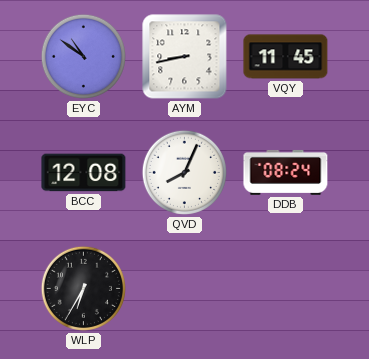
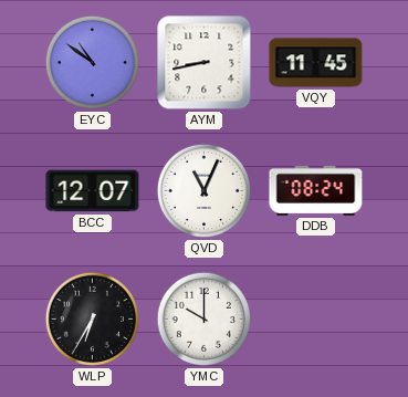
BCC: 12:08 -> 12:07 (93, 191)
QVD: 8:04 -> 11:04 (203, 190)
YMC: none -> 10:00 (203, 318)
